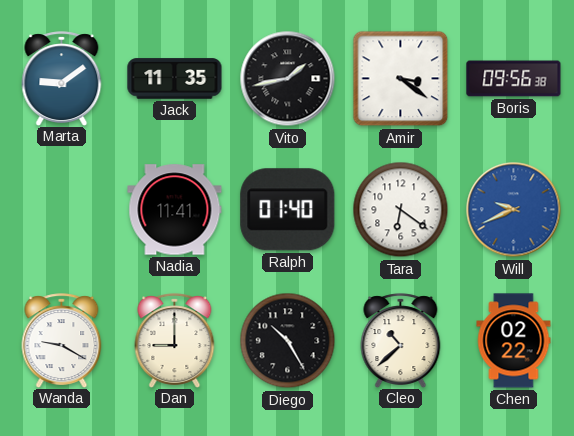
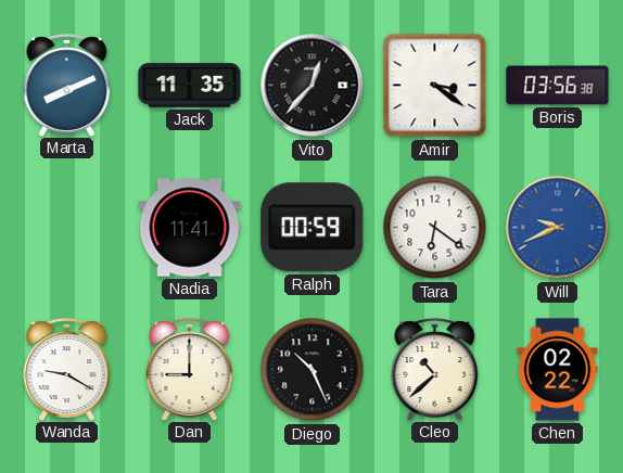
Marta: 9:09 -> 8:11 (67, 85)
Vito: 1:43 -> 12:37 (313, 86)
Boris: 09:56 -> 03:56 (558, 86)
Ralph: 01:40 -> 00:59 (313, 228)
Diego: 10:25 -> 10:26 (313, 370)
